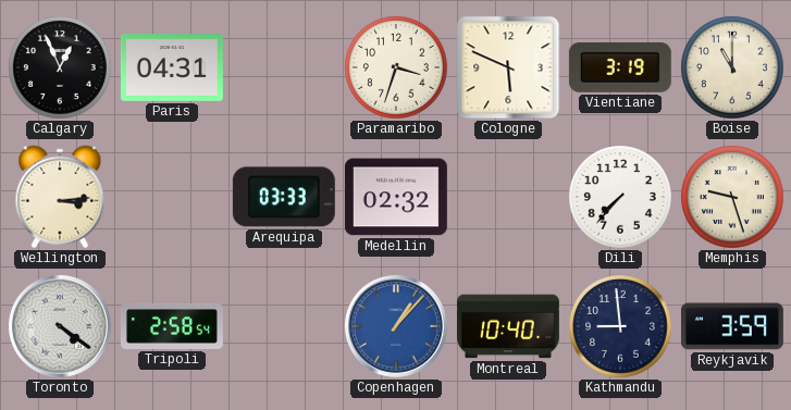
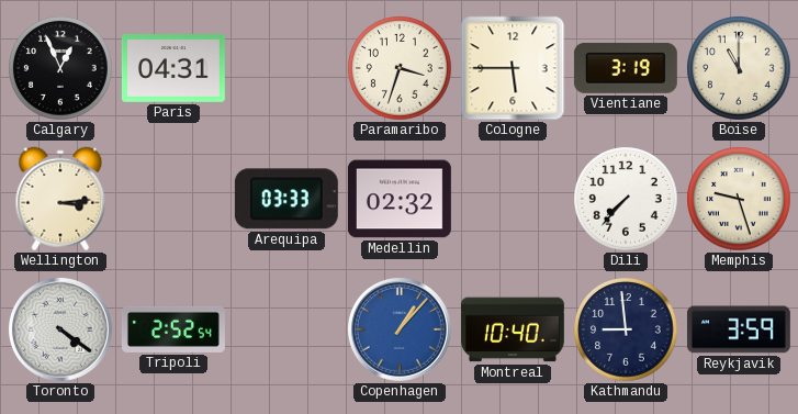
Cologne: 5:49 -> 5:45 (513, 68)
Tripoli: 2:58 -> 2:52 (173, 329)
